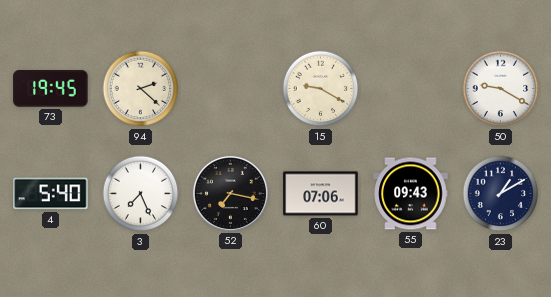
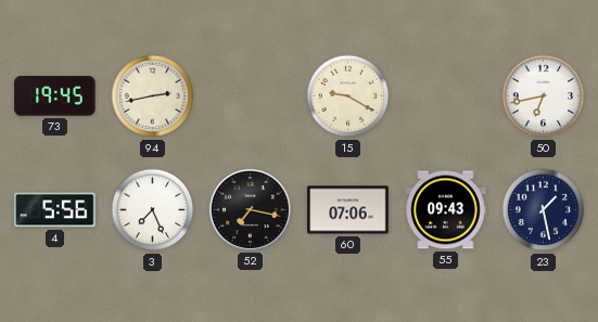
94: 2:22 -> 2:43 (153, 96)
50: 9:20 -> 6:43 (544, 96)
4: 5:40 -> 5:56 (55, 210)
23: 1:10 -> 1:28 (544, 210)
